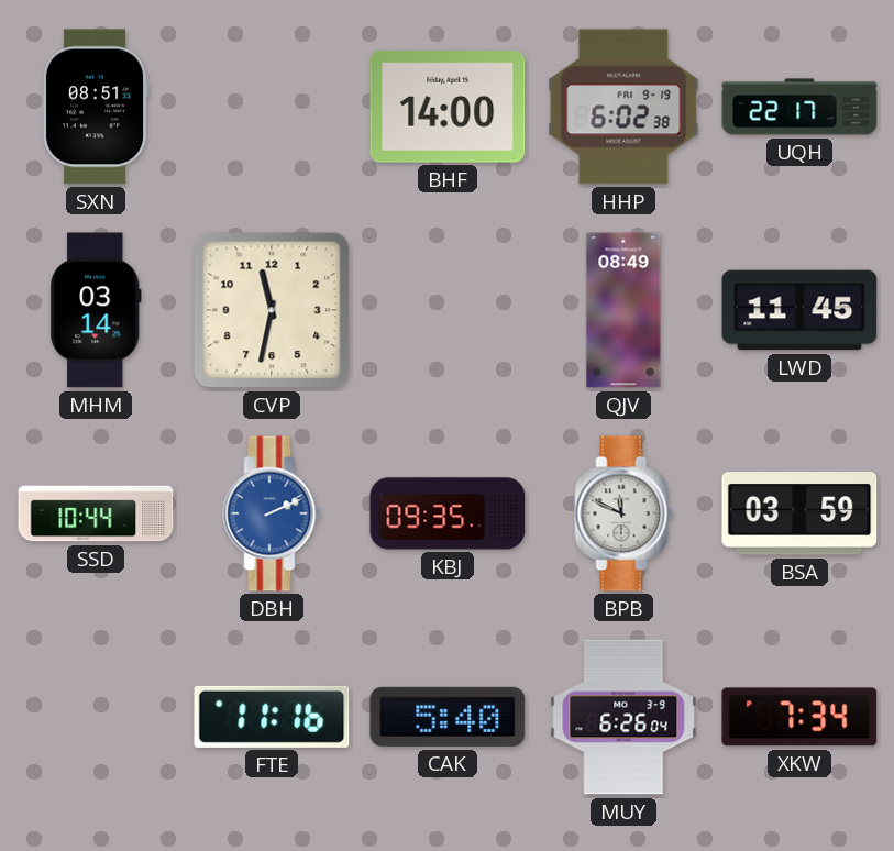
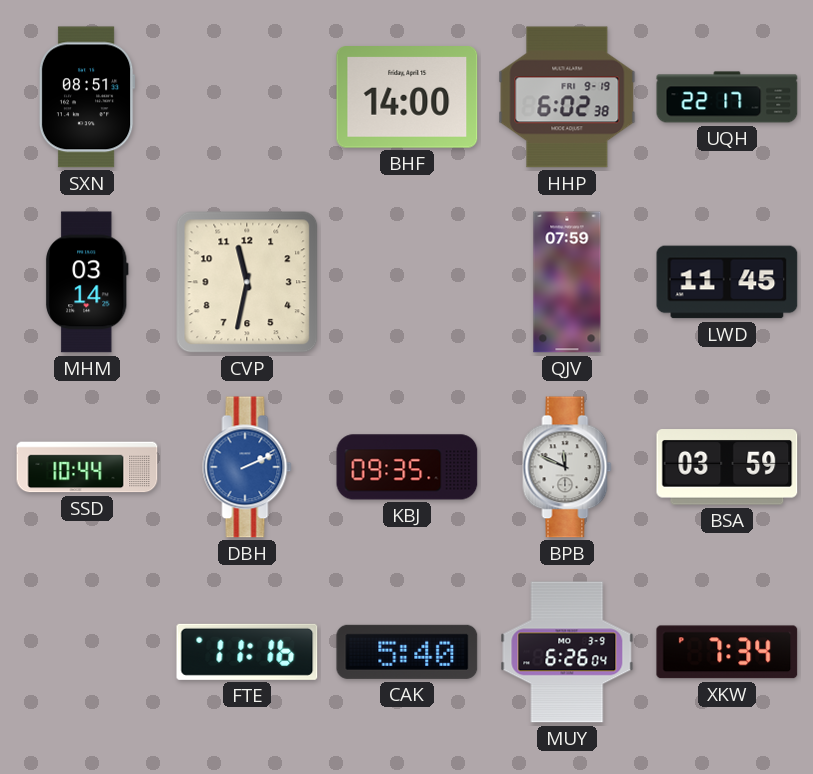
QJV: 08:49 -> 07:59 (567, 282)
